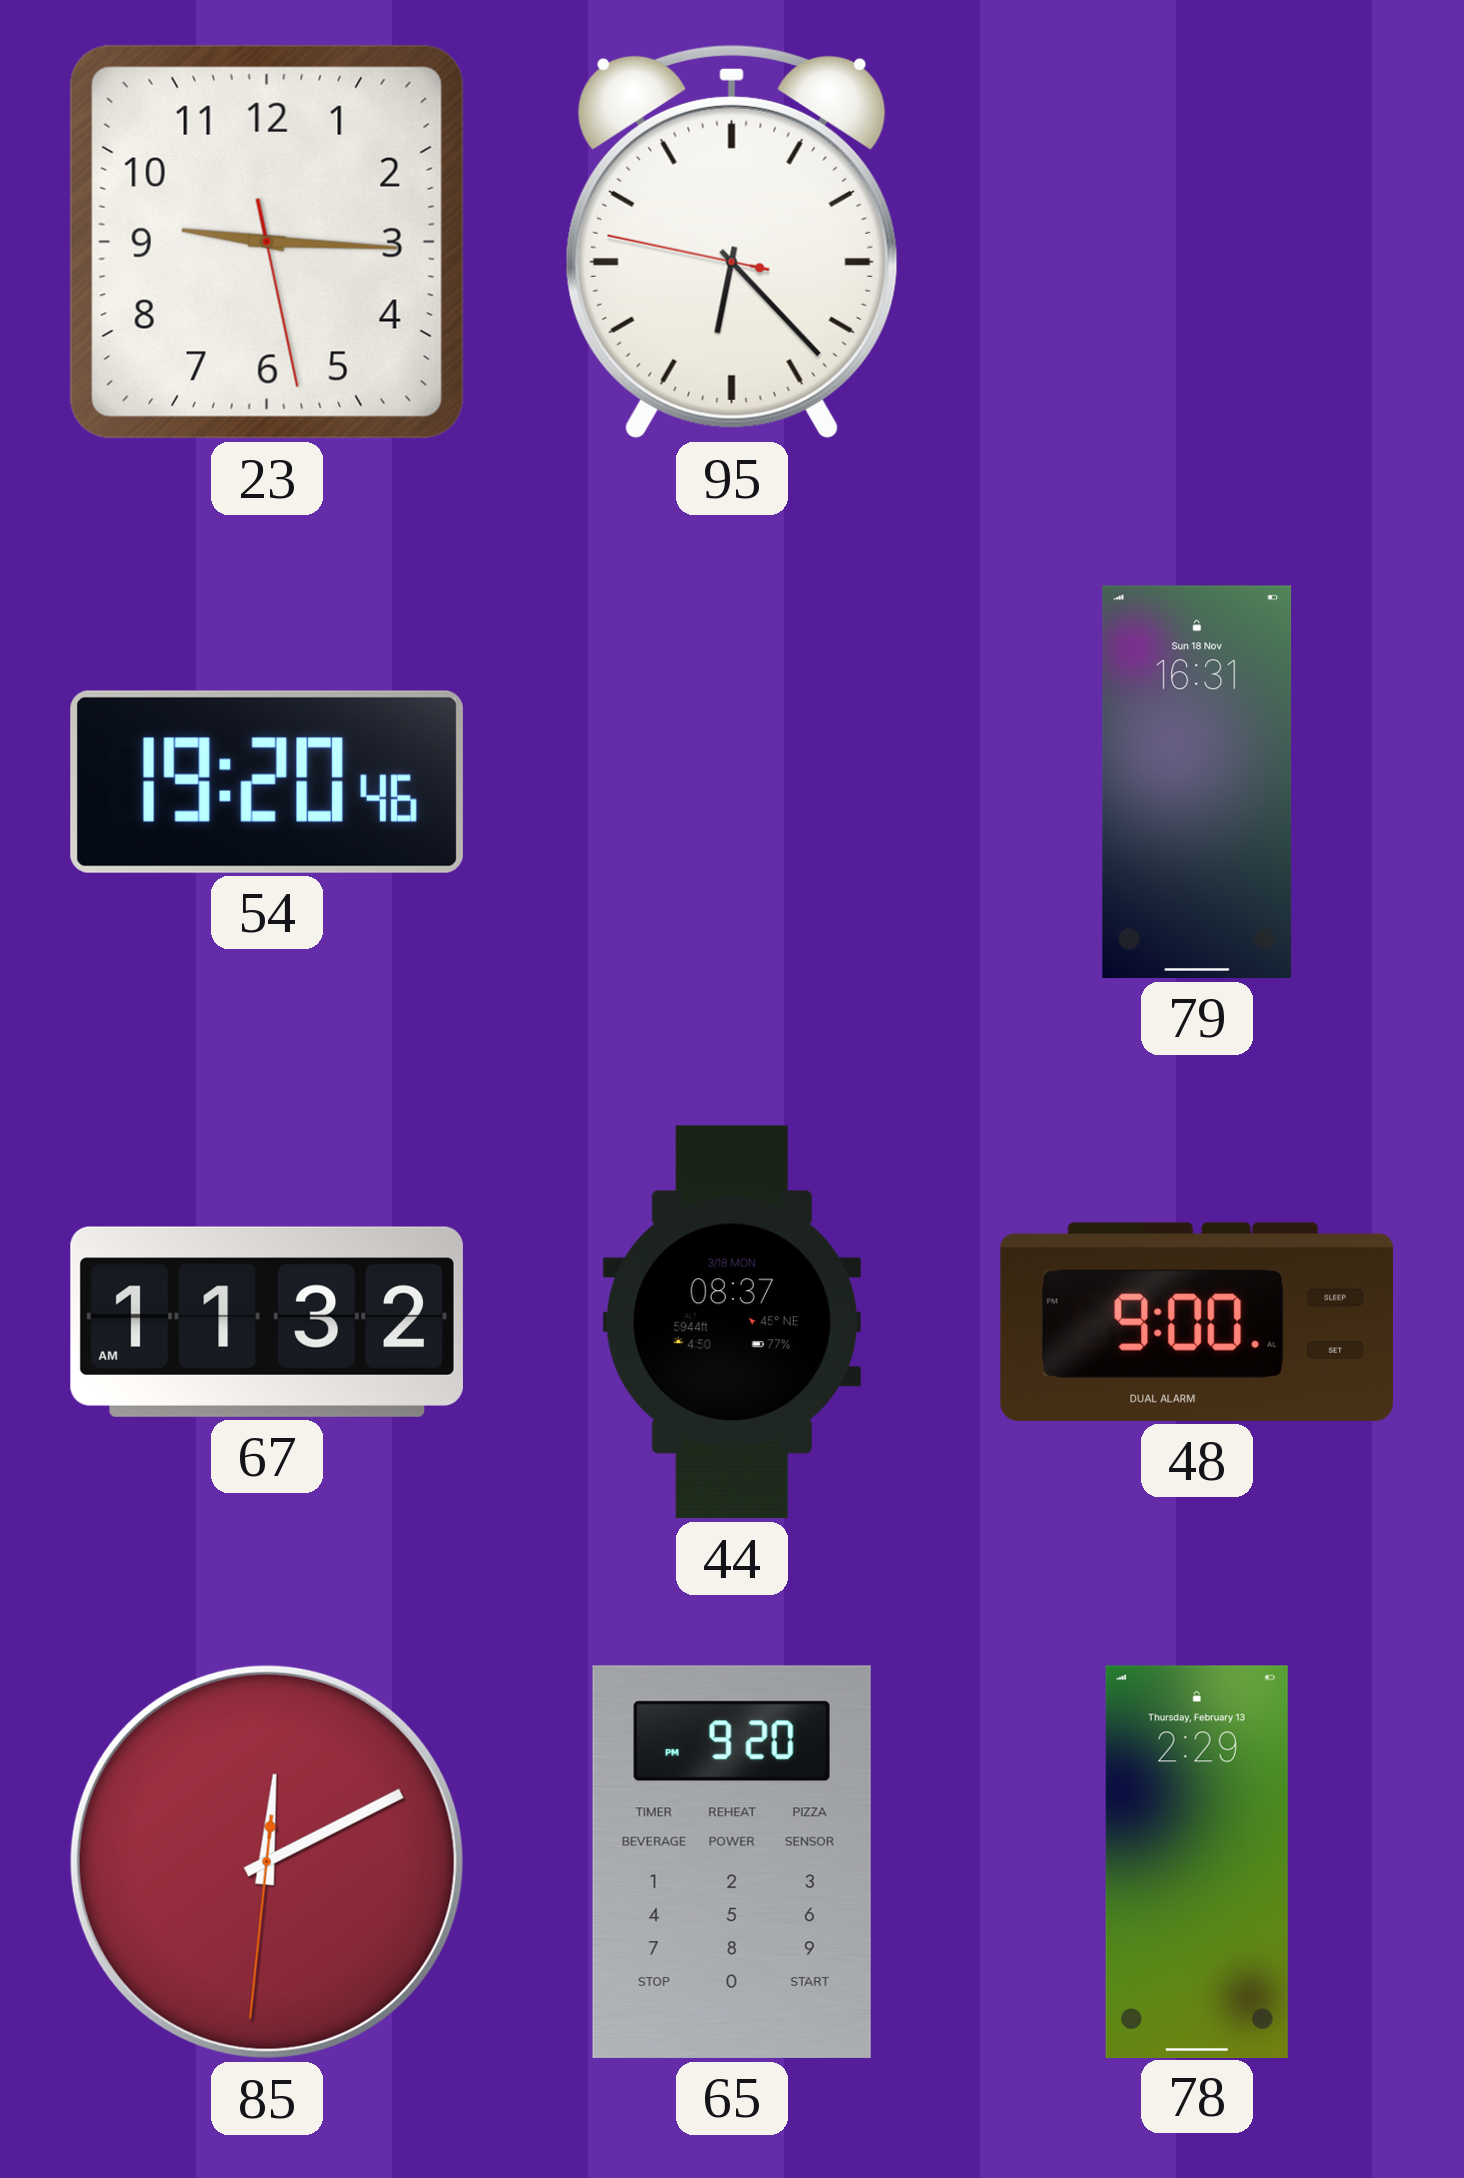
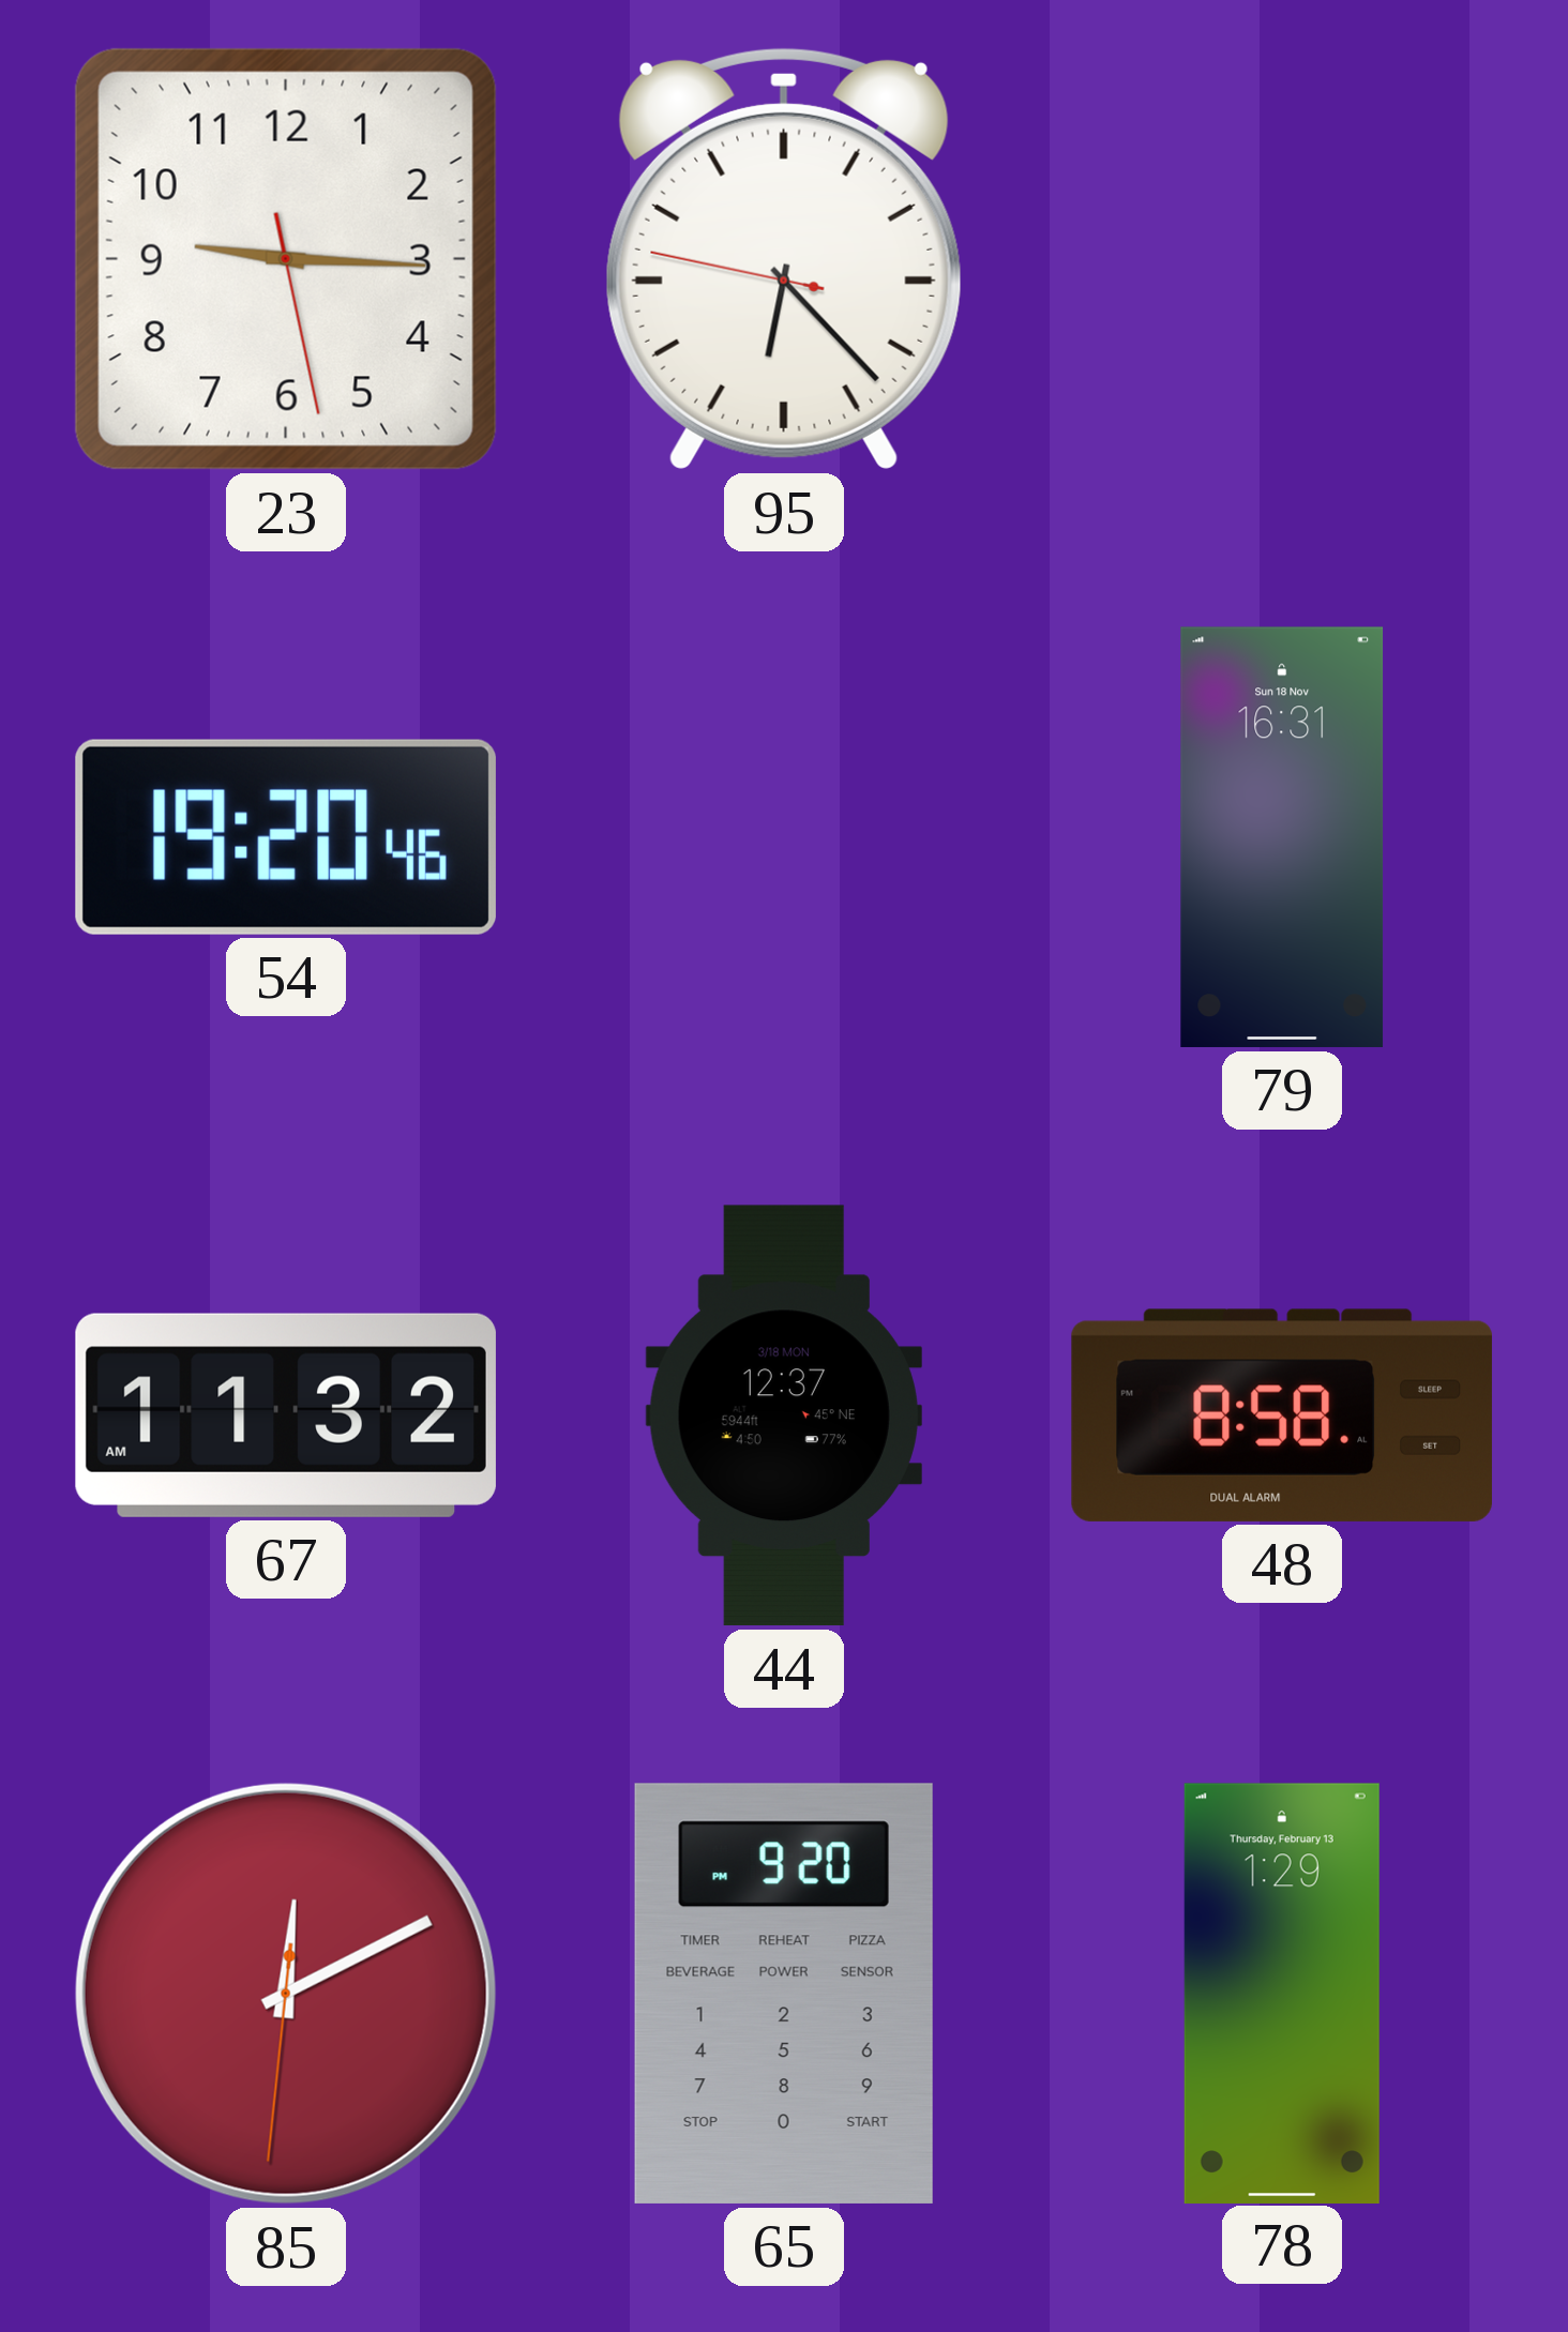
44: 08:37 -> 12:37 (784, 1415)
48: 9:00 -> 8:58 (1282, 1415)
78: 2:29 -> 1:29 (1282, 1993)
